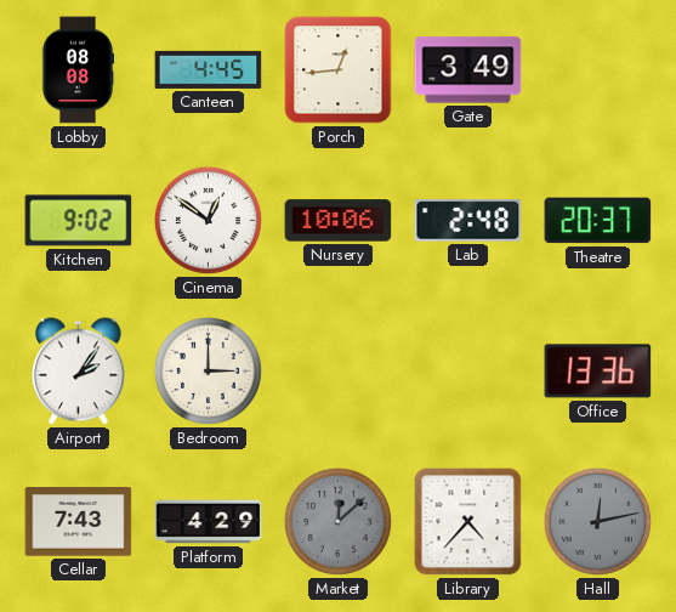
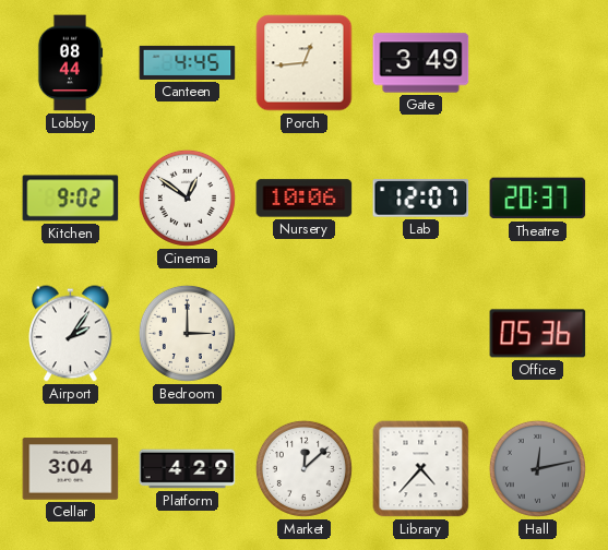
Lobby: 08:08 -> 08:44 (70, 63)
Lab: 2:48 -> 12:07 (421, 199)
Office: 13:36 -> 05:36 (538, 334)
Cellar: 7:43 -> 3:04 (71, 469)
Market dial: grey -> white (303, 468)
